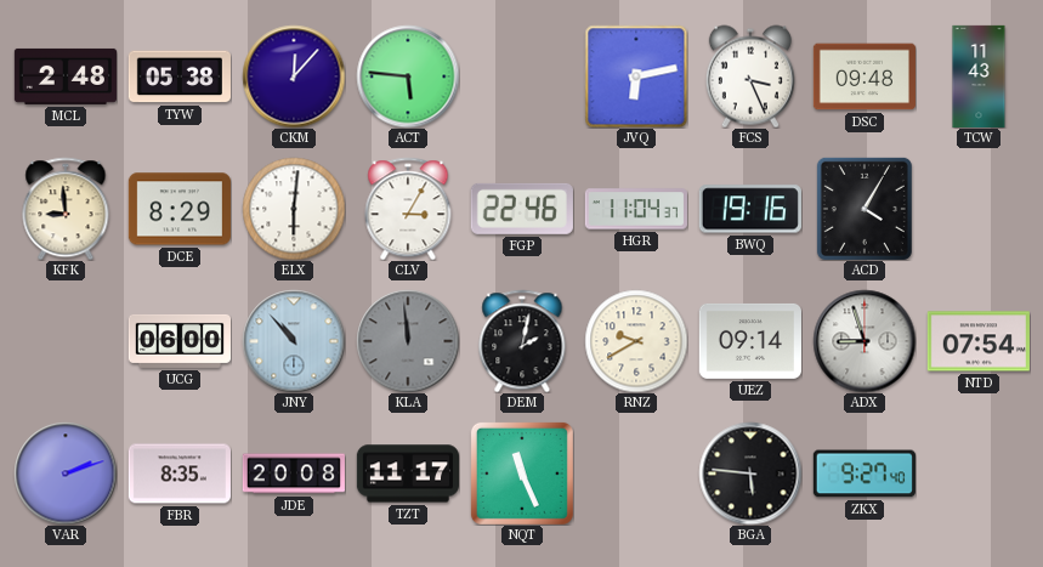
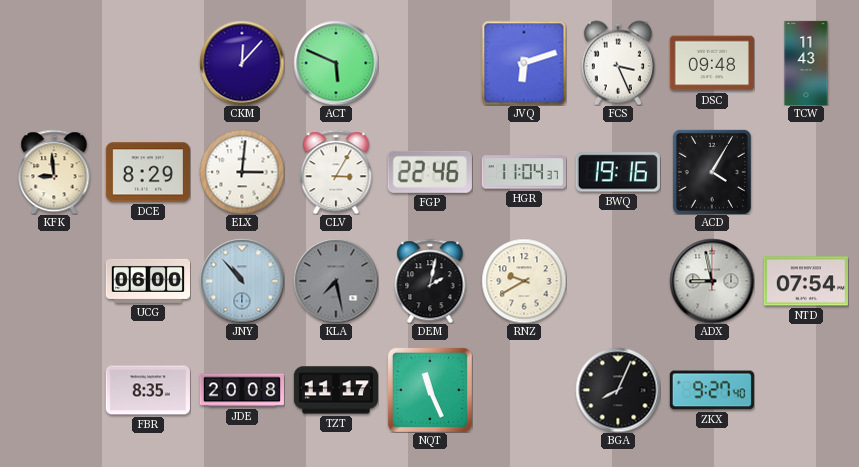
MCL: 2:48 -> none (64, 76)
TYW: 05:38 -> none (180, 76)
ACT: 5:46 -> 5:49 (336, 63)
JVQ: 6:13 -> 6:12 (524, 63)
ELX: 6:01 -> 3:01 (242, 172)
KLA: 11:59 -> 7:28 (336, 281)
UEZ: 09:14 -> none (750, 341)
ADX: 8:57 -> 8:58 (712, 281)
VAR: 2:12 -> none (66, 474)
BGA: 5:46 -> 8:04 (618, 390)
